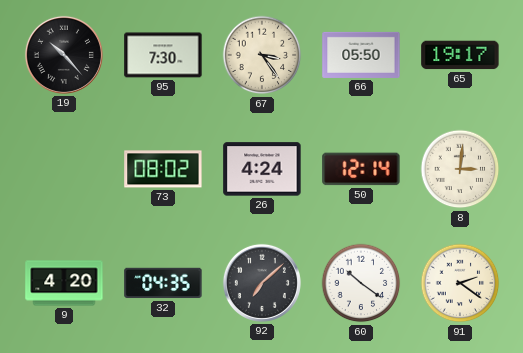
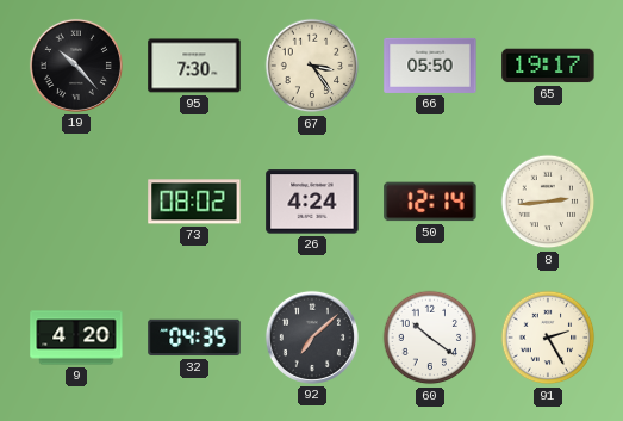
8: 3:01 -> 2:44 (548, 202)
91: 2:21 -> 2:25 (548, 338)
